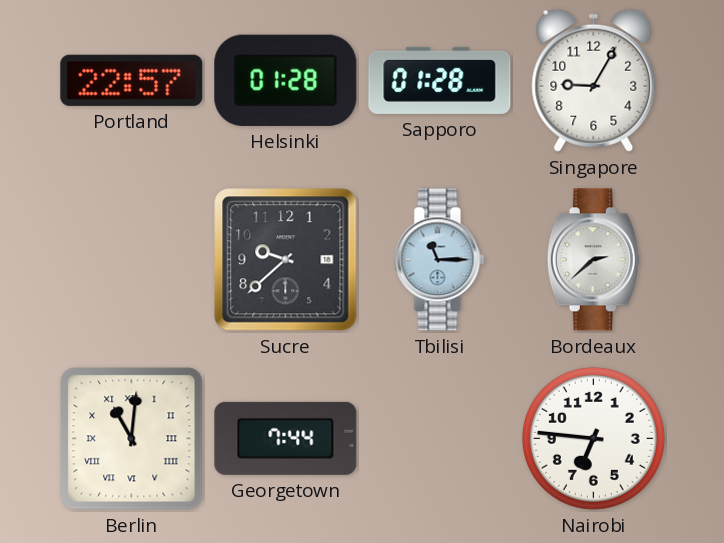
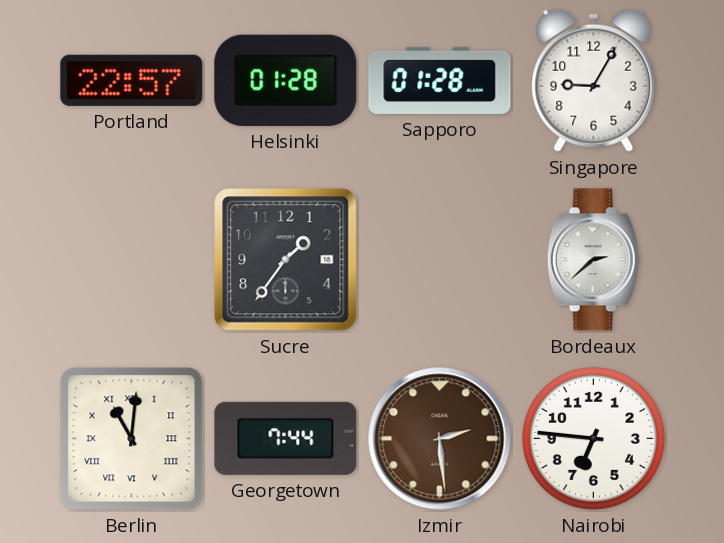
Sucre: 9:38 -> 1:36 (286, 260)
Tbilisi: 11:15 -> none (440, 260)
Izmir: none -> 2:29 (440, 439)
